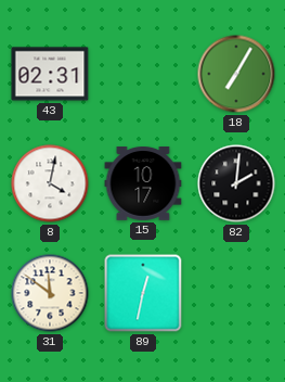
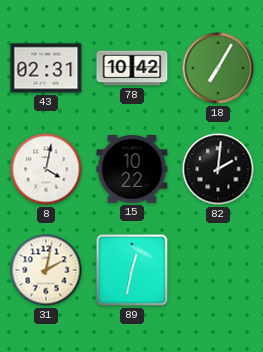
78: none -> 10:42 (132, 68)
15: 10:17 -> 10:22 (132, 170)
31: 11:51 -> 2:02 (46, 270)
